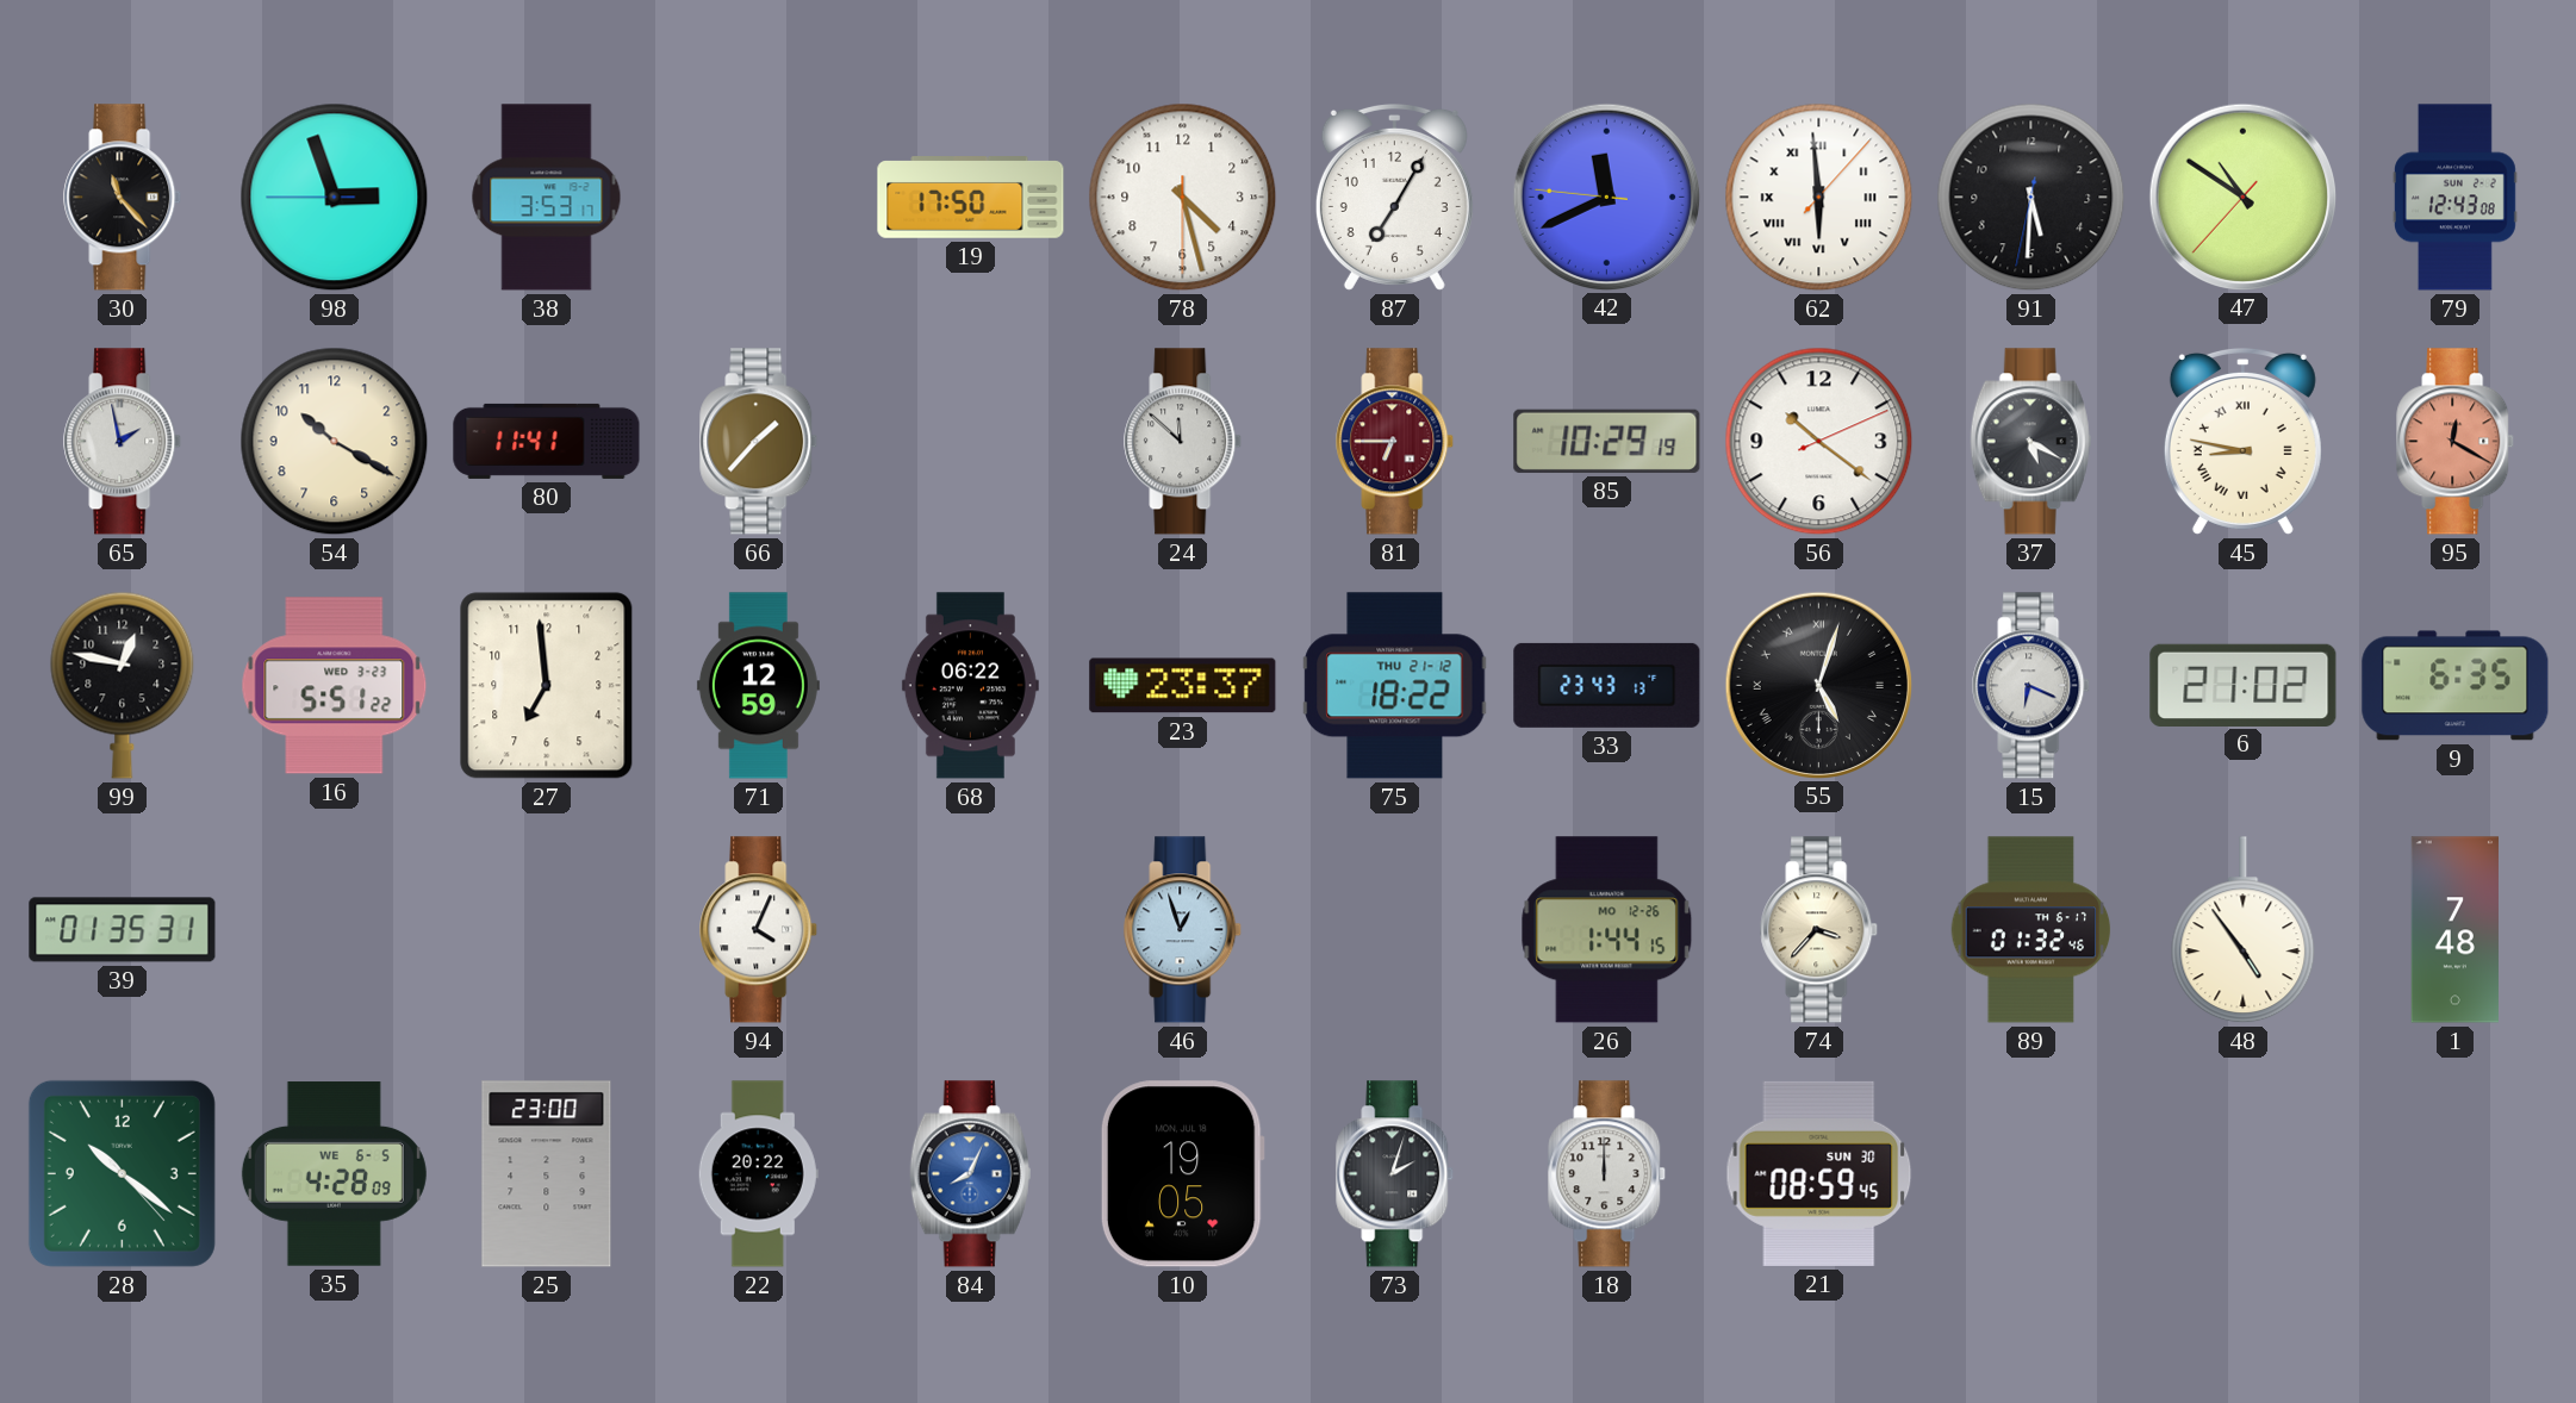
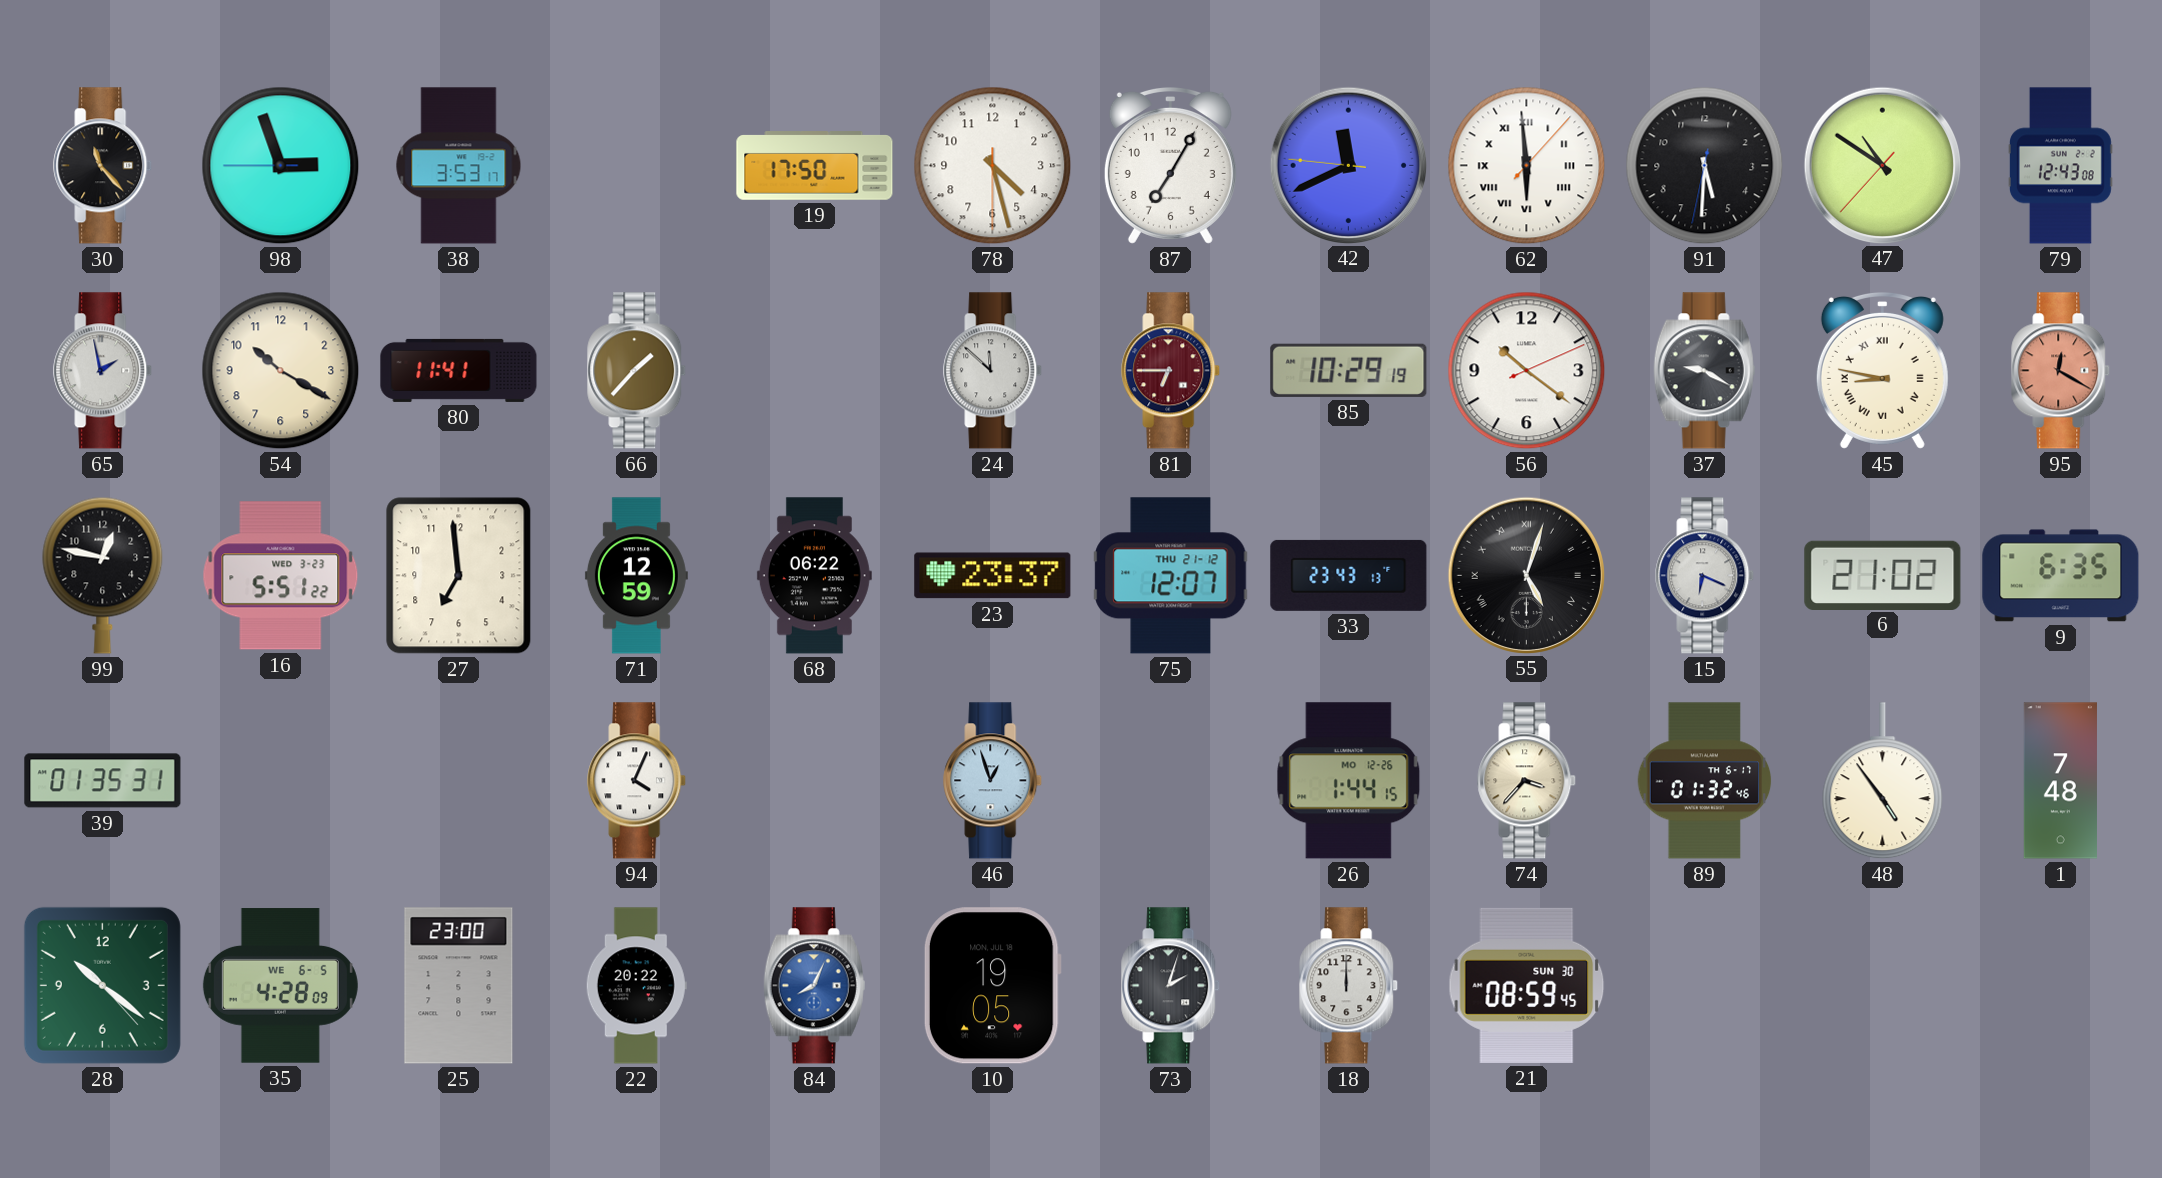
37: 5:20 -> 9:20 (1705, 371)
75: 18:22 -> 12:07 (1171, 576)
